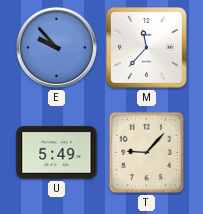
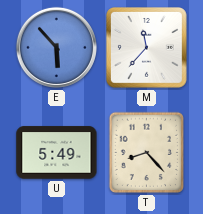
E: 9:53 -> 5:53 (56, 47)
T: 9:07 -> 8:23 (146, 153)
